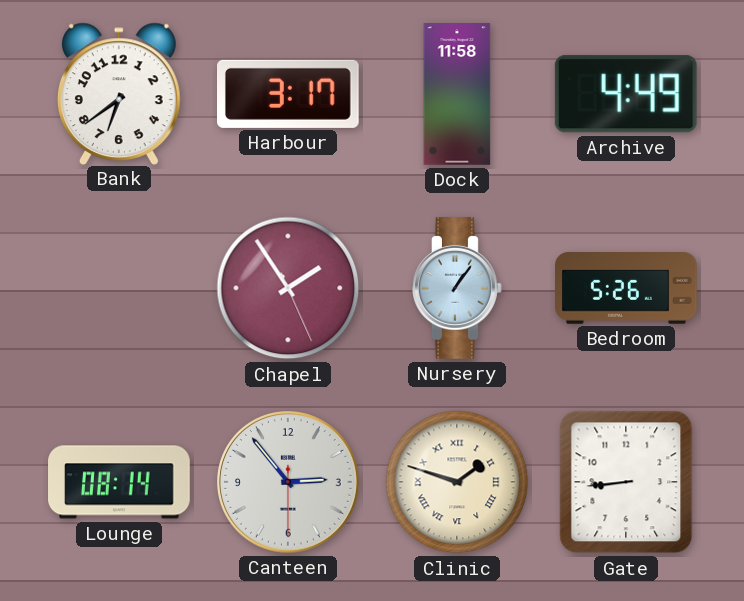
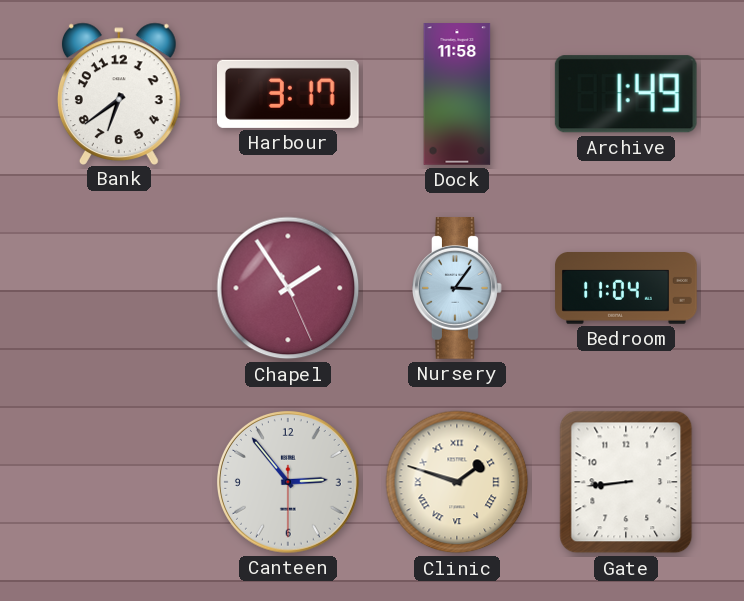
Archive: 4:49 -> 1:49 (626, 94)
Nursery: 1:06 -> 3:06 (457, 288)
Bedroom: 5:26 -> 11:04 (626, 289)
Lounge: 08:14 -> none (119, 482)
